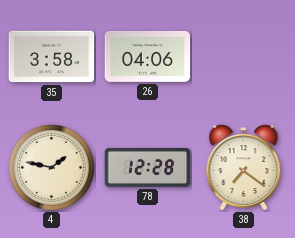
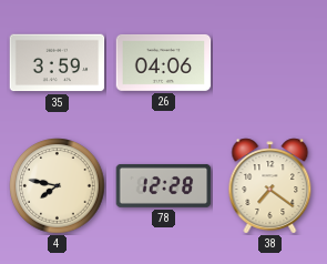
35: 3:58 -> 3:59 (58, 63)
4: 1:47 -> 7:47 (58, 186)
